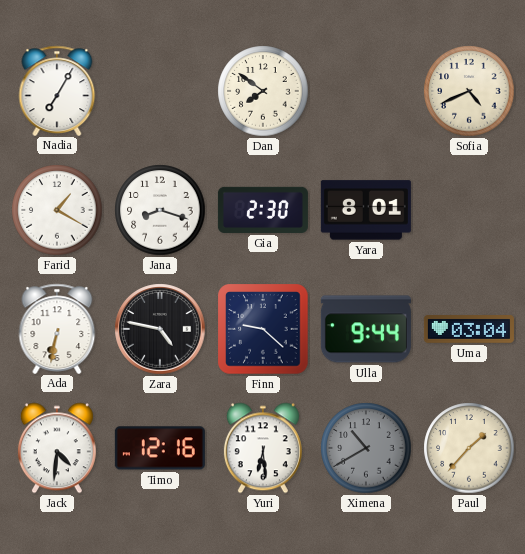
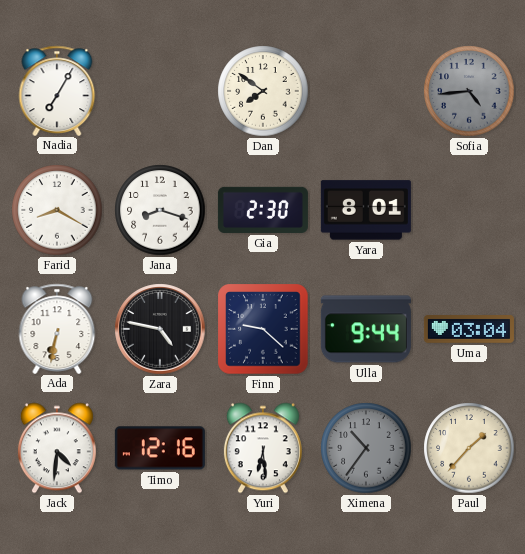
Sofia: 4:41 -> 4:44 (469, 91)
Sofia dial: cream -> grey (469, 91)
Farid: 1:20 -> 8:20 (57, 210)
Ximena: 10:40 -> 10:36 (366, 448)
